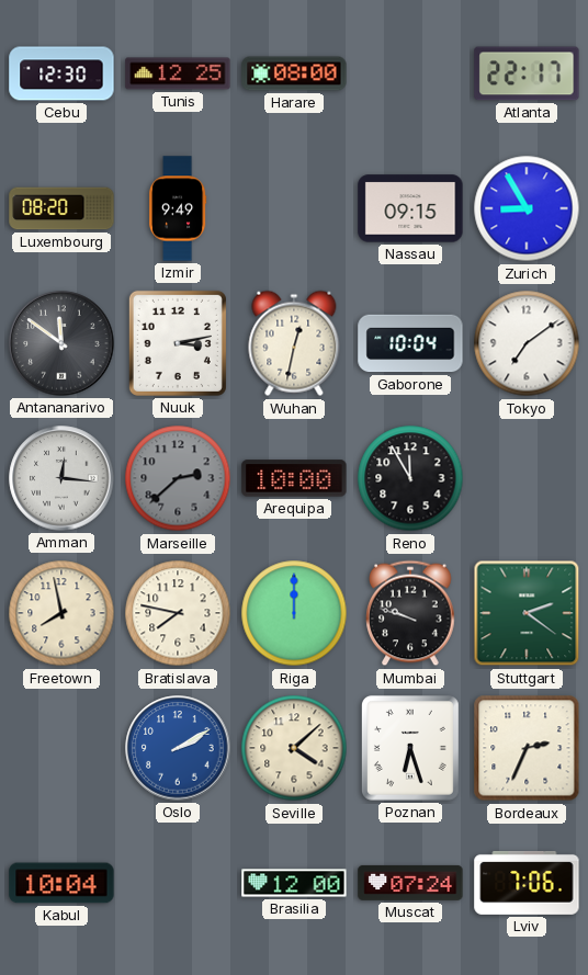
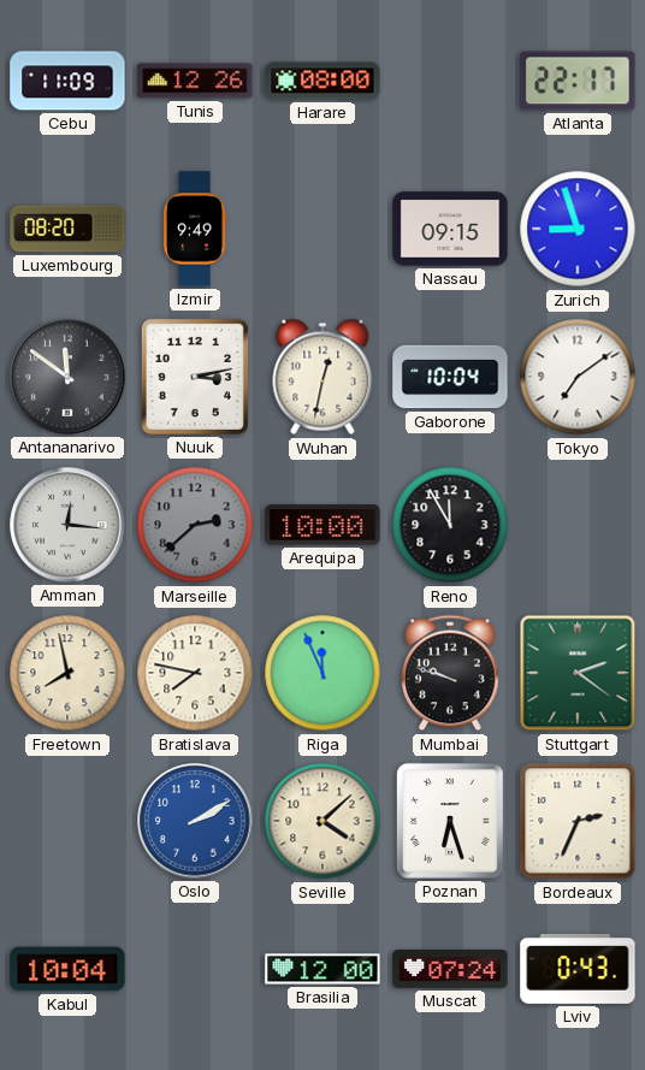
Cebu: 12:30 -> 11:09 (67, 81)
Tunis: 12:25 -> 12:26 (195, 81)
Zurich: 8:55 -> 8:57 (578, 229)
Riga: 12:00 -> 11:56 (322, 673)
Lviv: 7:06 -> 0:43 (578, 969)
